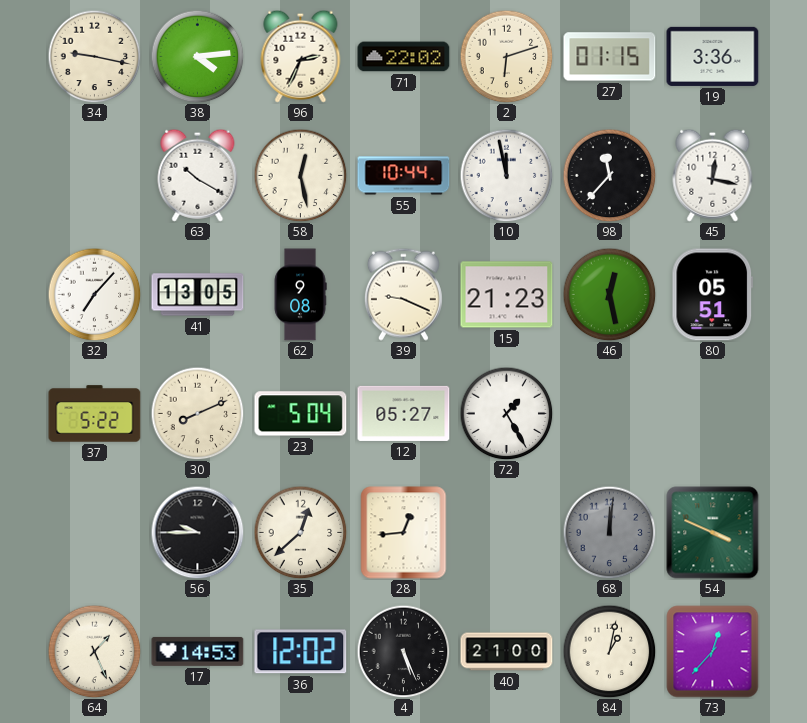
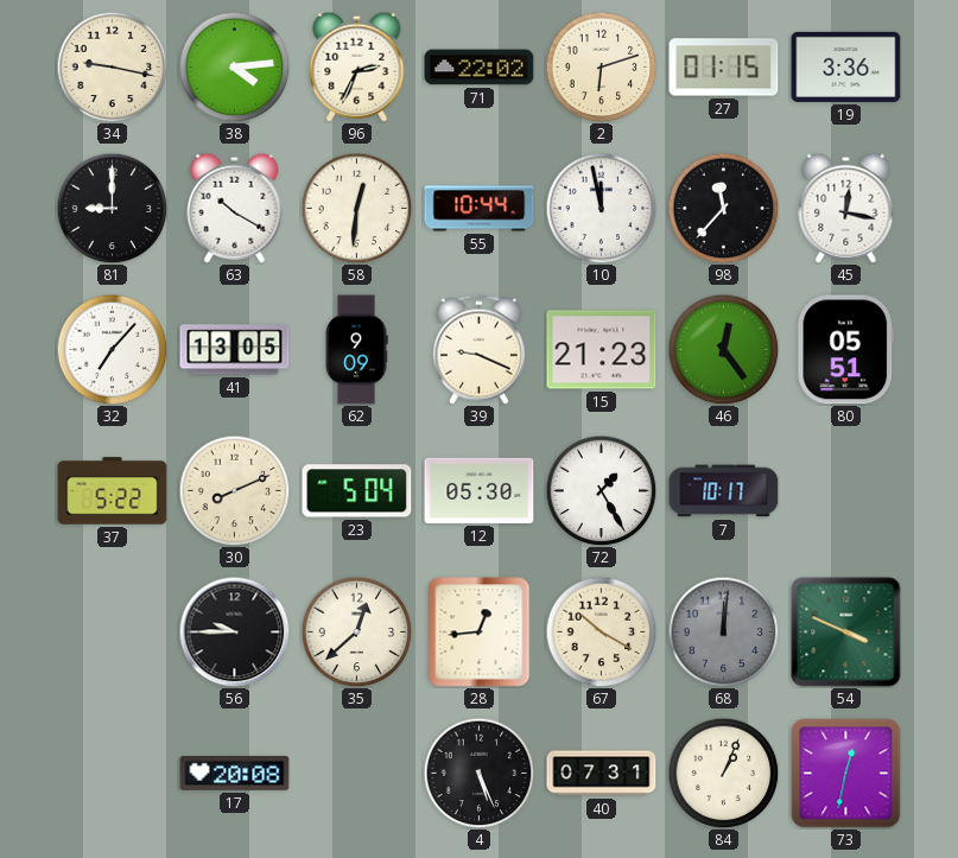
81: none -> 9:00 (112, 208)
58: 12:28 -> 12:31 (356, 208)
62: 9:08 -> 9:09 (356, 350)
46: 12:28 -> 12:24 (723, 349)
12: 05:27 -> 05:30 (480, 490)
7: none -> 10:17 (724, 491)
67: none -> 10:20 (601, 631)
64: 1:26 -> none (94, 651)
17: 14:53 -> 20:08 (235, 773)
36: 12:02 -> none (301, 652)
40: 21:00 -> 07:31 (602, 774)
84: 1:02 -> 1:04 (723, 773)
73: 12:37 -> 12:32 (846, 774)
